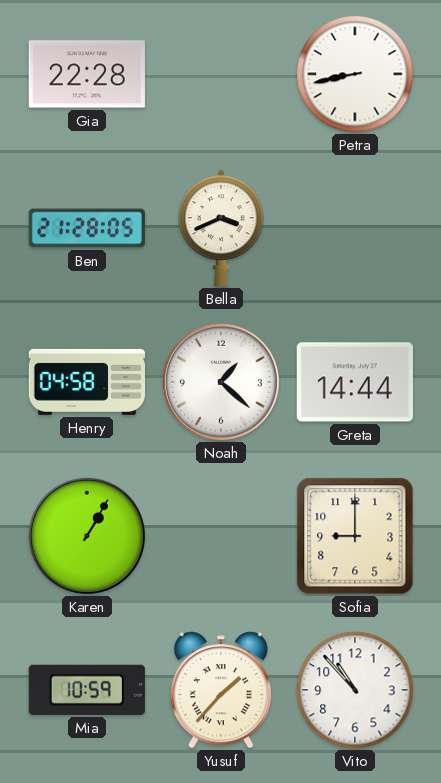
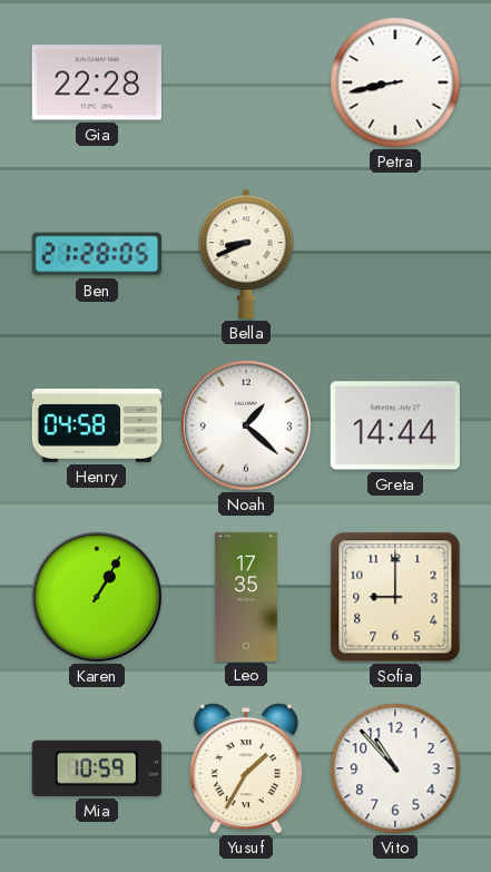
Bella: 3:41 -> 8:41 (246, 254)
Leo: none -> 17:35 (246, 596)
Yusuf: 1:37 -> 1:35 (246, 768)
